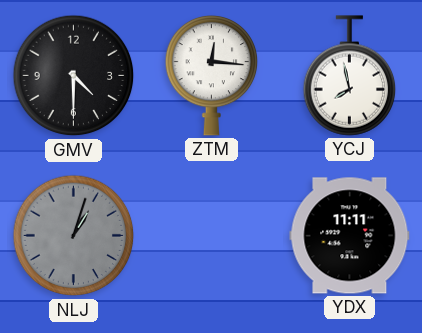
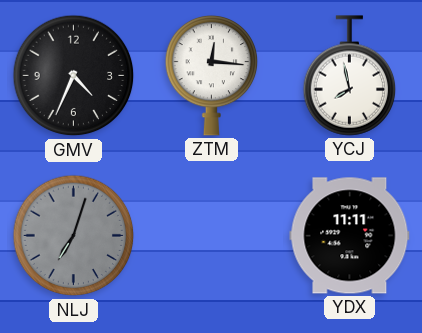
GMV: 4:30 -> 4:34 (74, 76)
NLJ: 1:03 -> 7:03 (74, 236)
